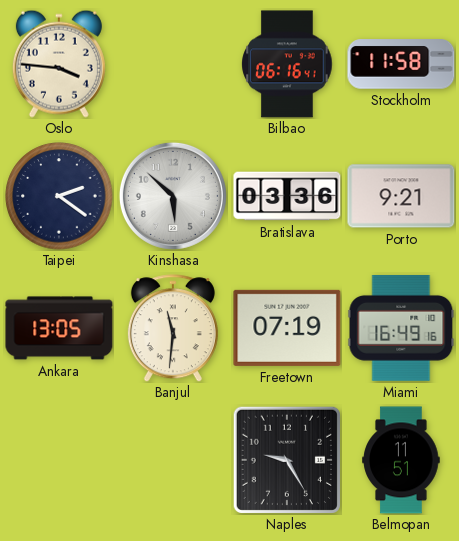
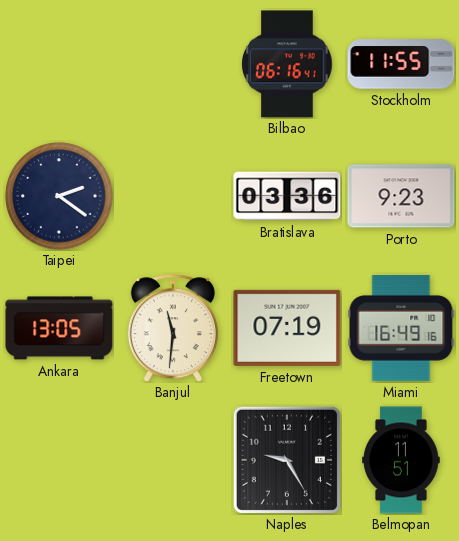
Oslo: 3:46 -> none (59, 64)
Stockholm: 11:58 -> 11:55 (401, 64)
Kinshasa: 5:52 -> none (173, 196)
Porto: 9:21 -> 9:23 (401, 196)
